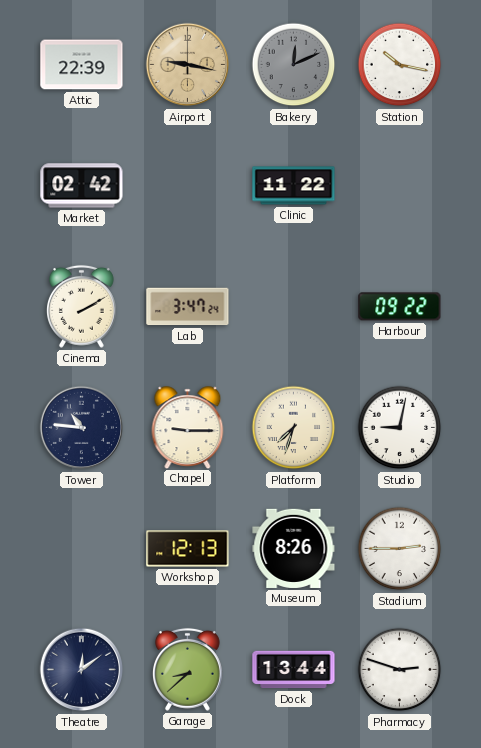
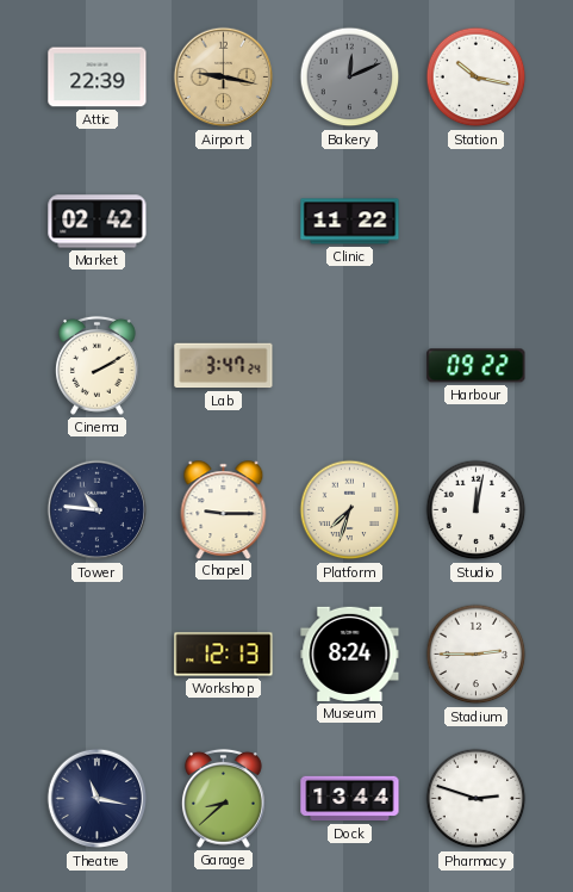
Studio: 9:02 -> 12:02 (477, 510)
Museum: 8:26 -> 8:24 (350, 653)
Theatre: 12:09 -> 11:17 (98, 799)
